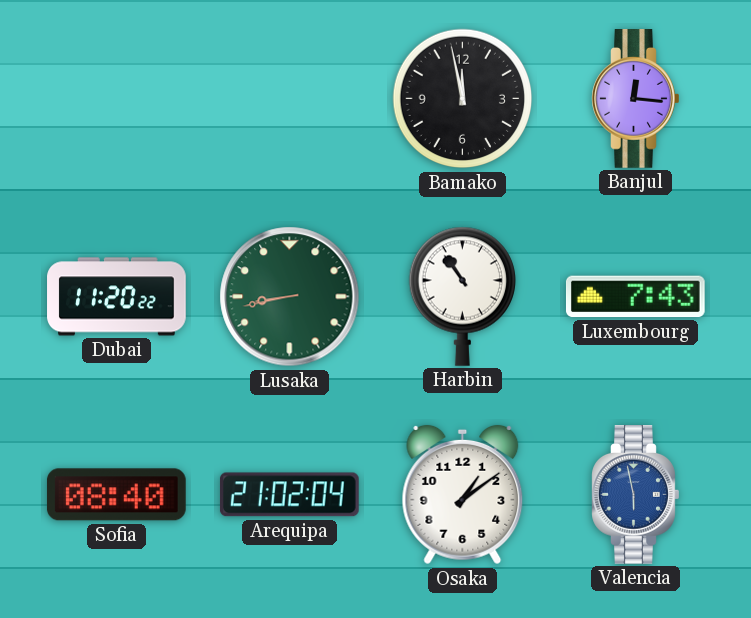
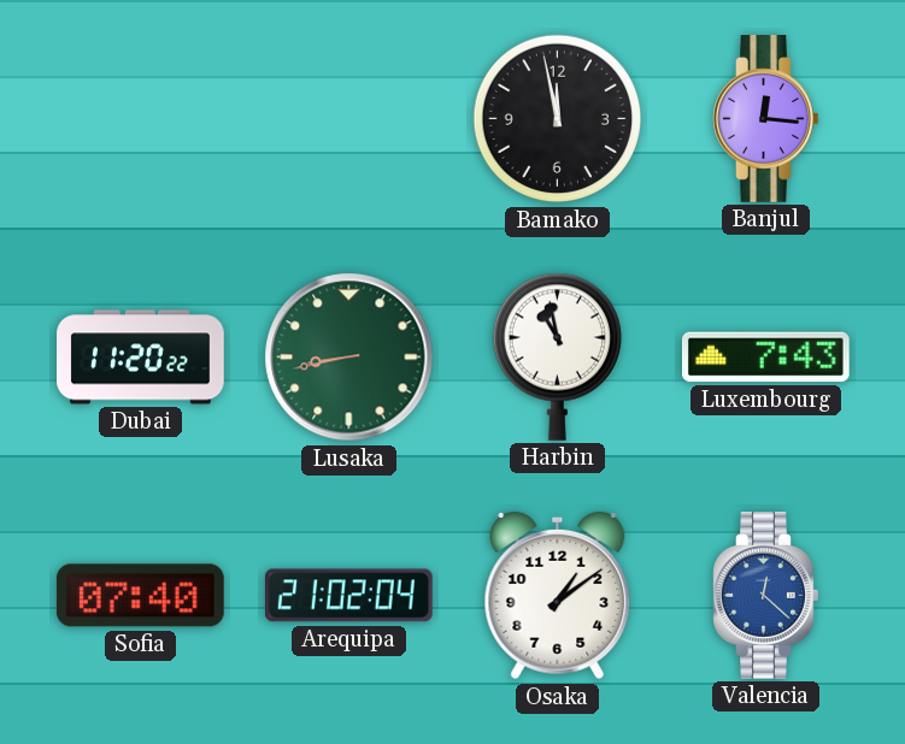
Harbin: 10:54 -> 10:58 (557, 356)
Sofia: 08:40 -> 07:40 (140, 596)
Valencia: 5:58 -> 12:22 (766, 596)
